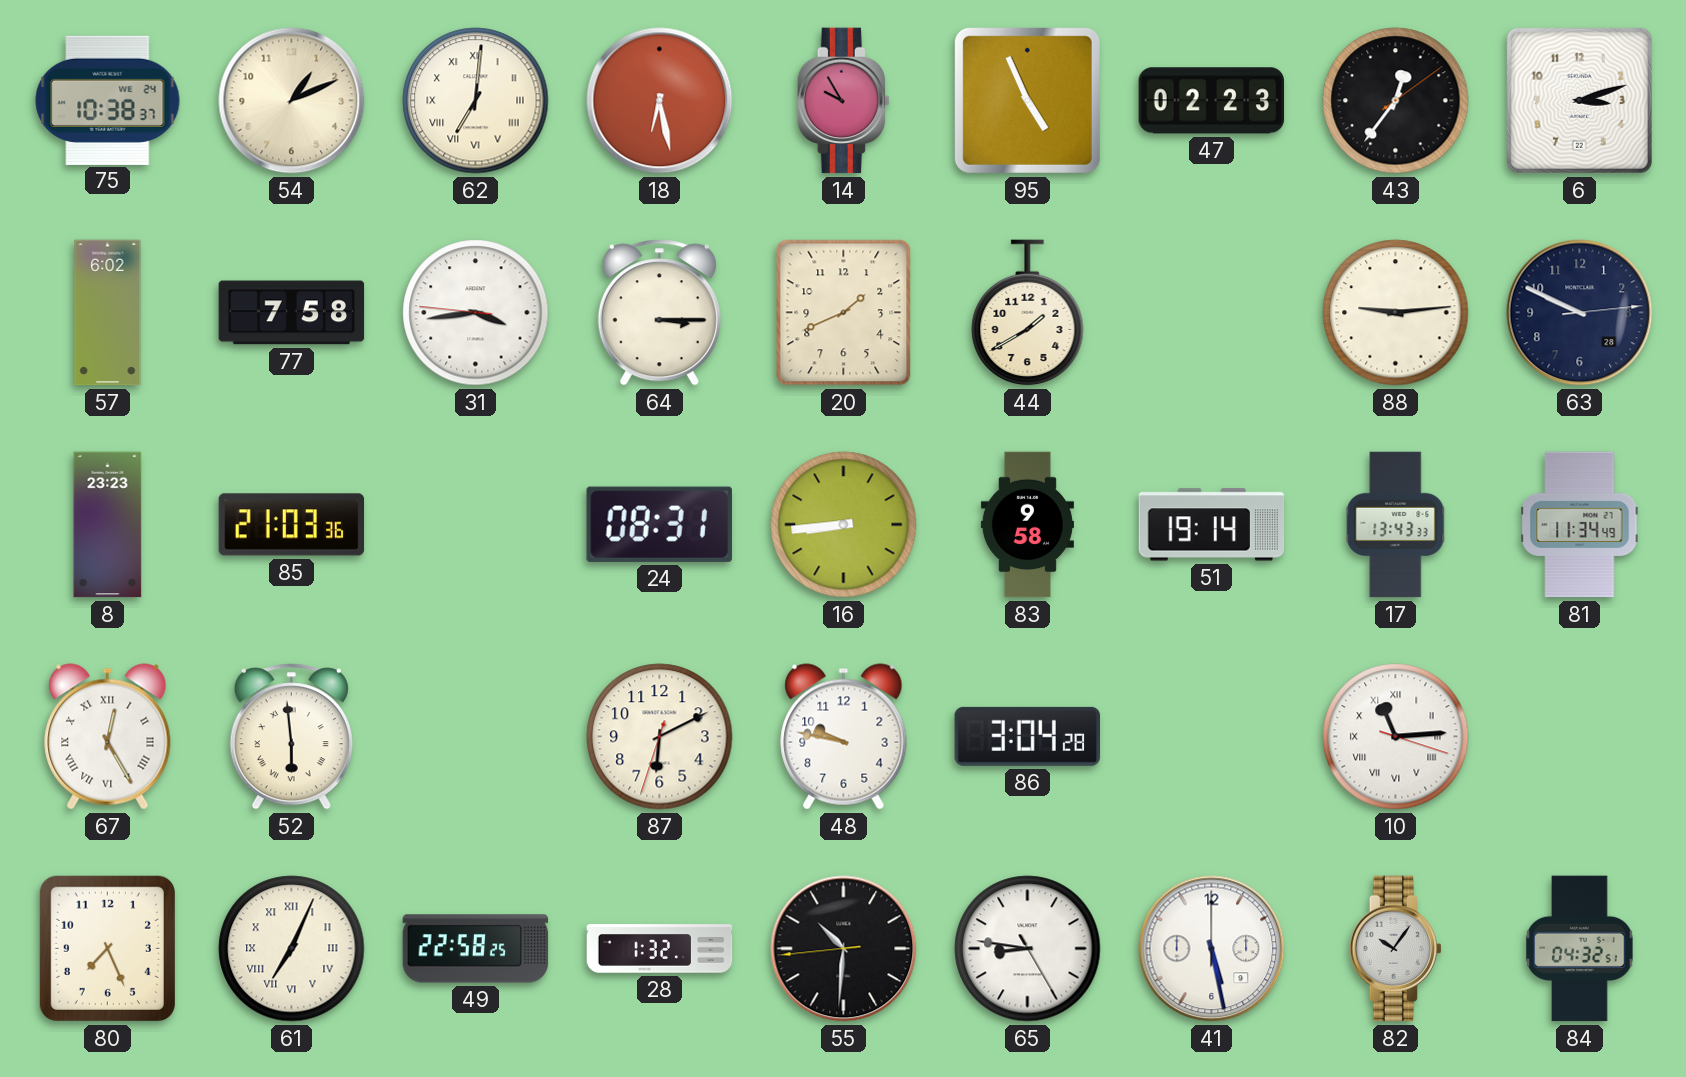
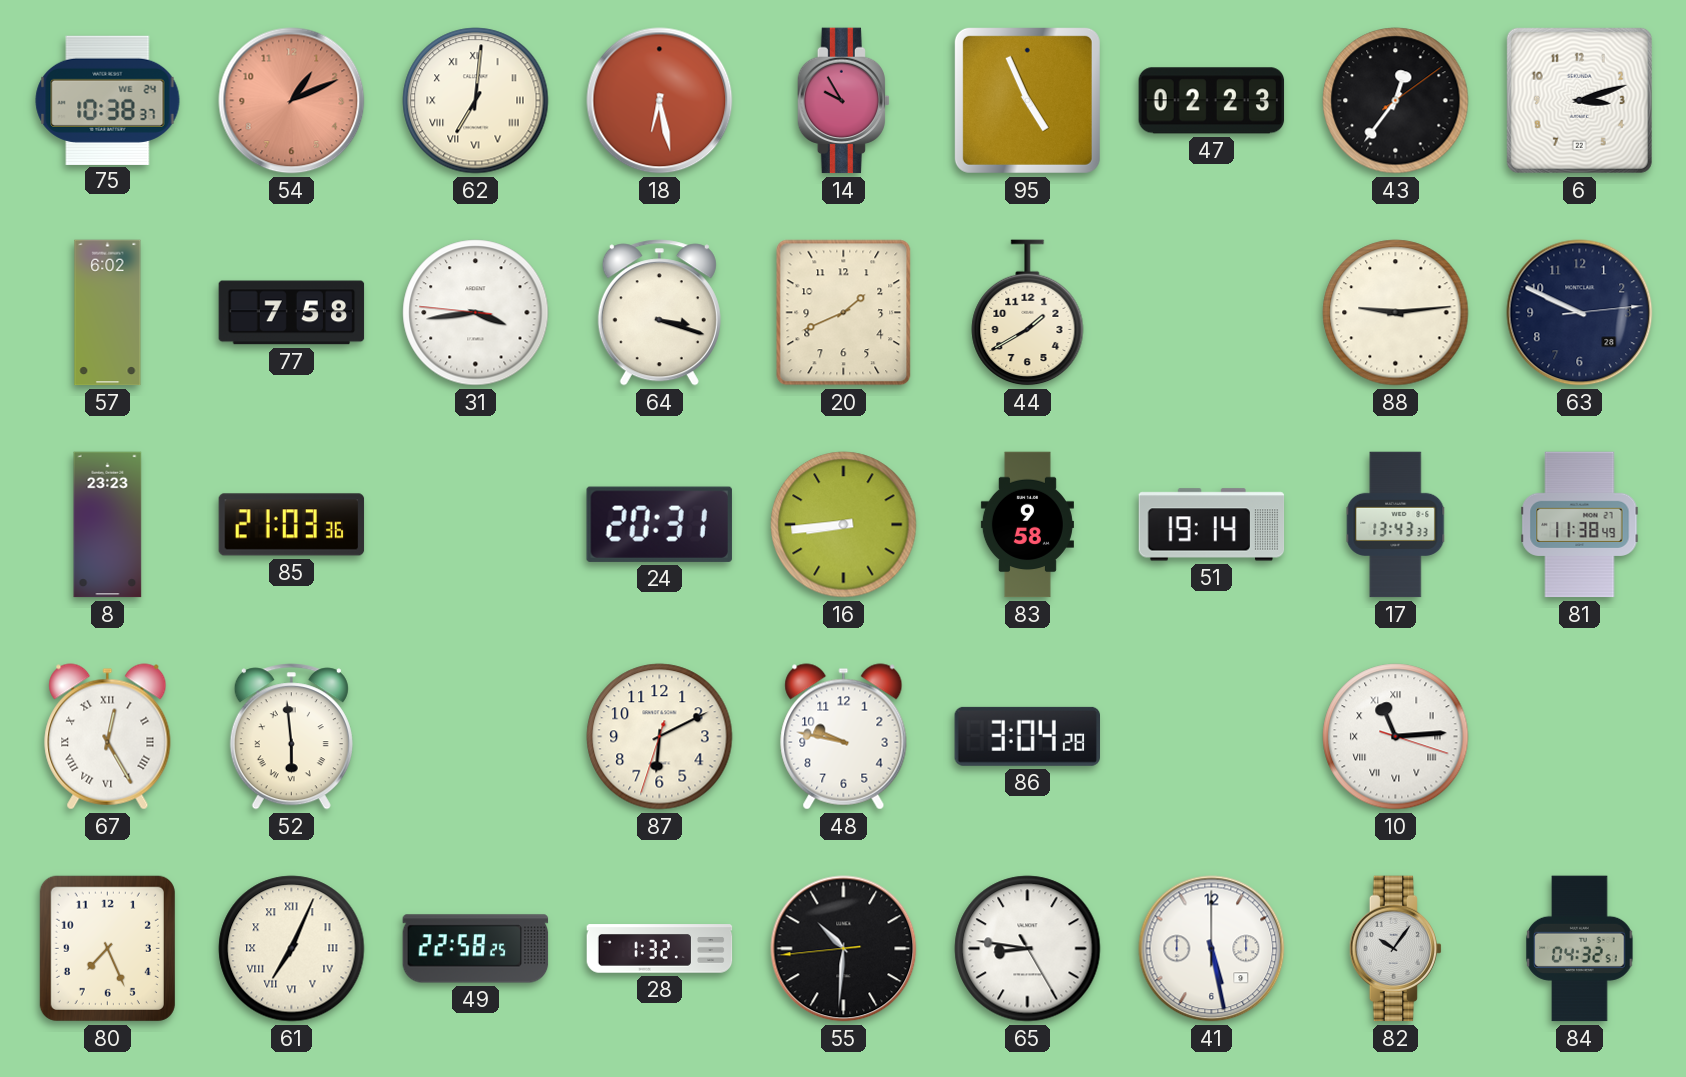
54 dial: cream -> salmon (292, 101)
64: 3:15 -> 3:18 (659, 313)
24: 08:31 -> 20:31 (659, 524)
81: 11:34 -> 11:38 (1580, 525)
